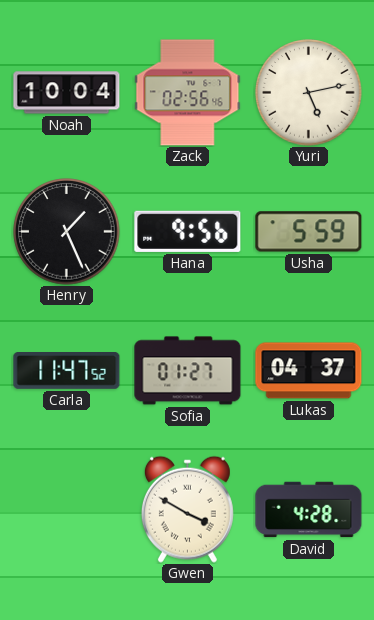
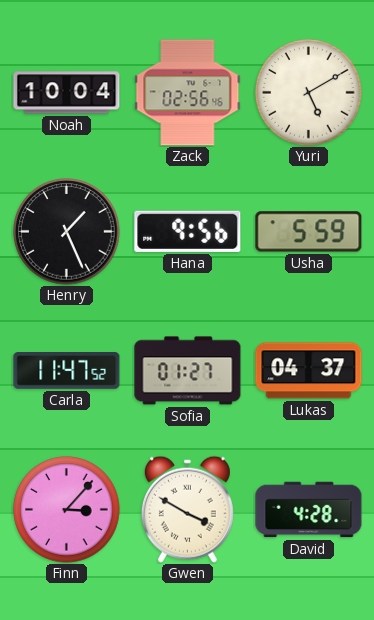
Yuri: 5:13 -> 5:10 (309, 93)
Finn: none -> 3:07 (67, 510)
